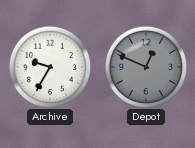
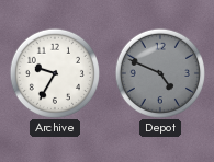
Depot: 12:49 -> 4:49 (159, 72)
